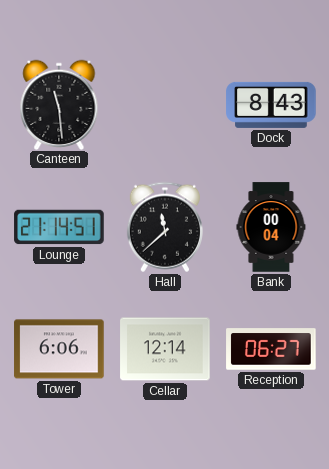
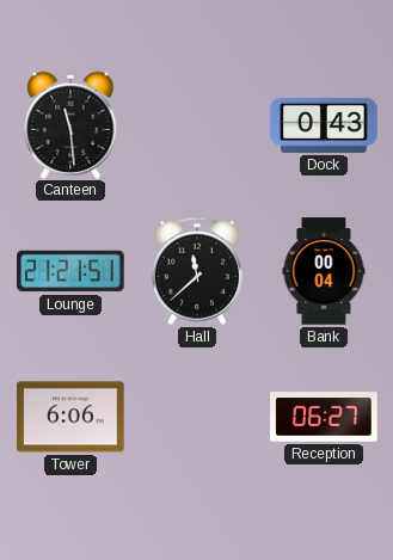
Dock: 8:43 -> 0:43 (324, 125)
Lounge: 21:14 -> 21:21 (70, 271)
Cellar: 12:14 -> none (165, 349)
